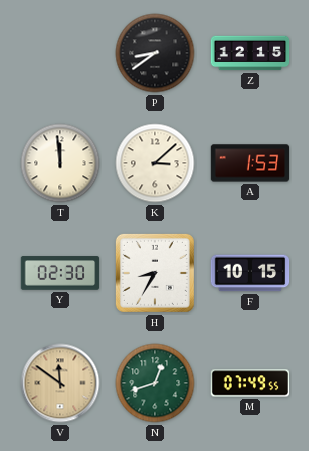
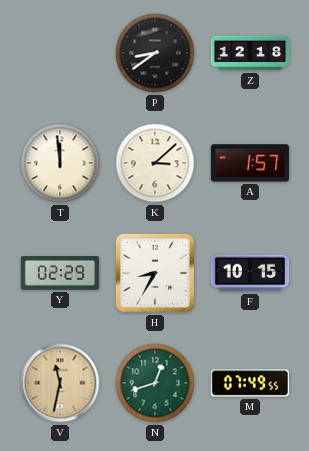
Z: 12:15 -> 12:18 (250, 53)
A: 1:53 -> 1:57 (250, 163)
Y: 02:30 -> 02:29 (60, 273)
V: 11:51 -> 11:32 (60, 383)
